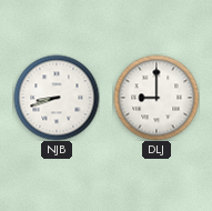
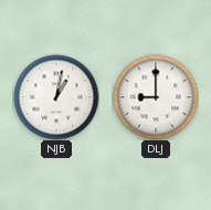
NJB: 8:42 -> 1:02 (56, 97)
